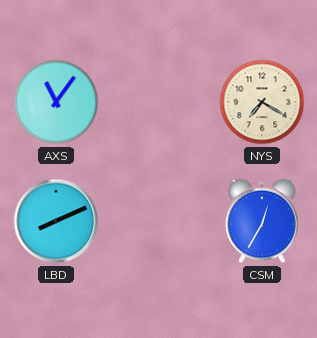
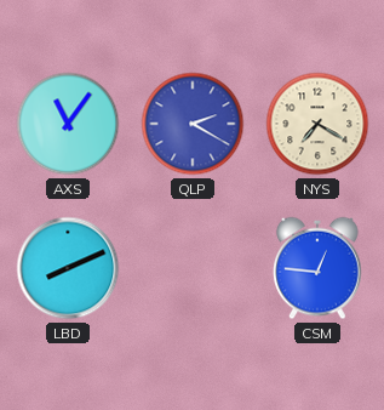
QLP: none -> 2:20 (193, 124)
CSM: 12:35 -> 12:46 (317, 268)
